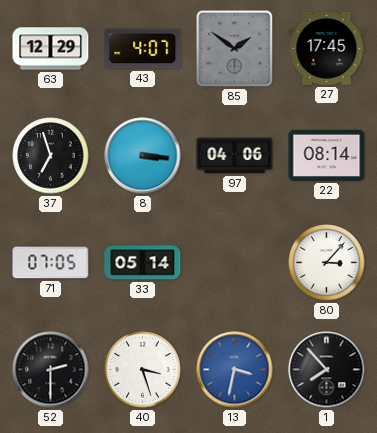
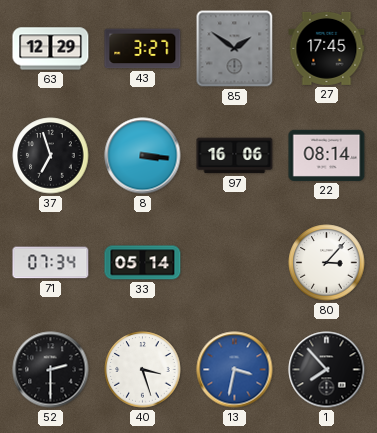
43: 4:07 -> 3:27 (143, 49)
97: 04:06 -> 16:06 (235, 156)
71: 07:05 -> 07:34 (51, 263)
